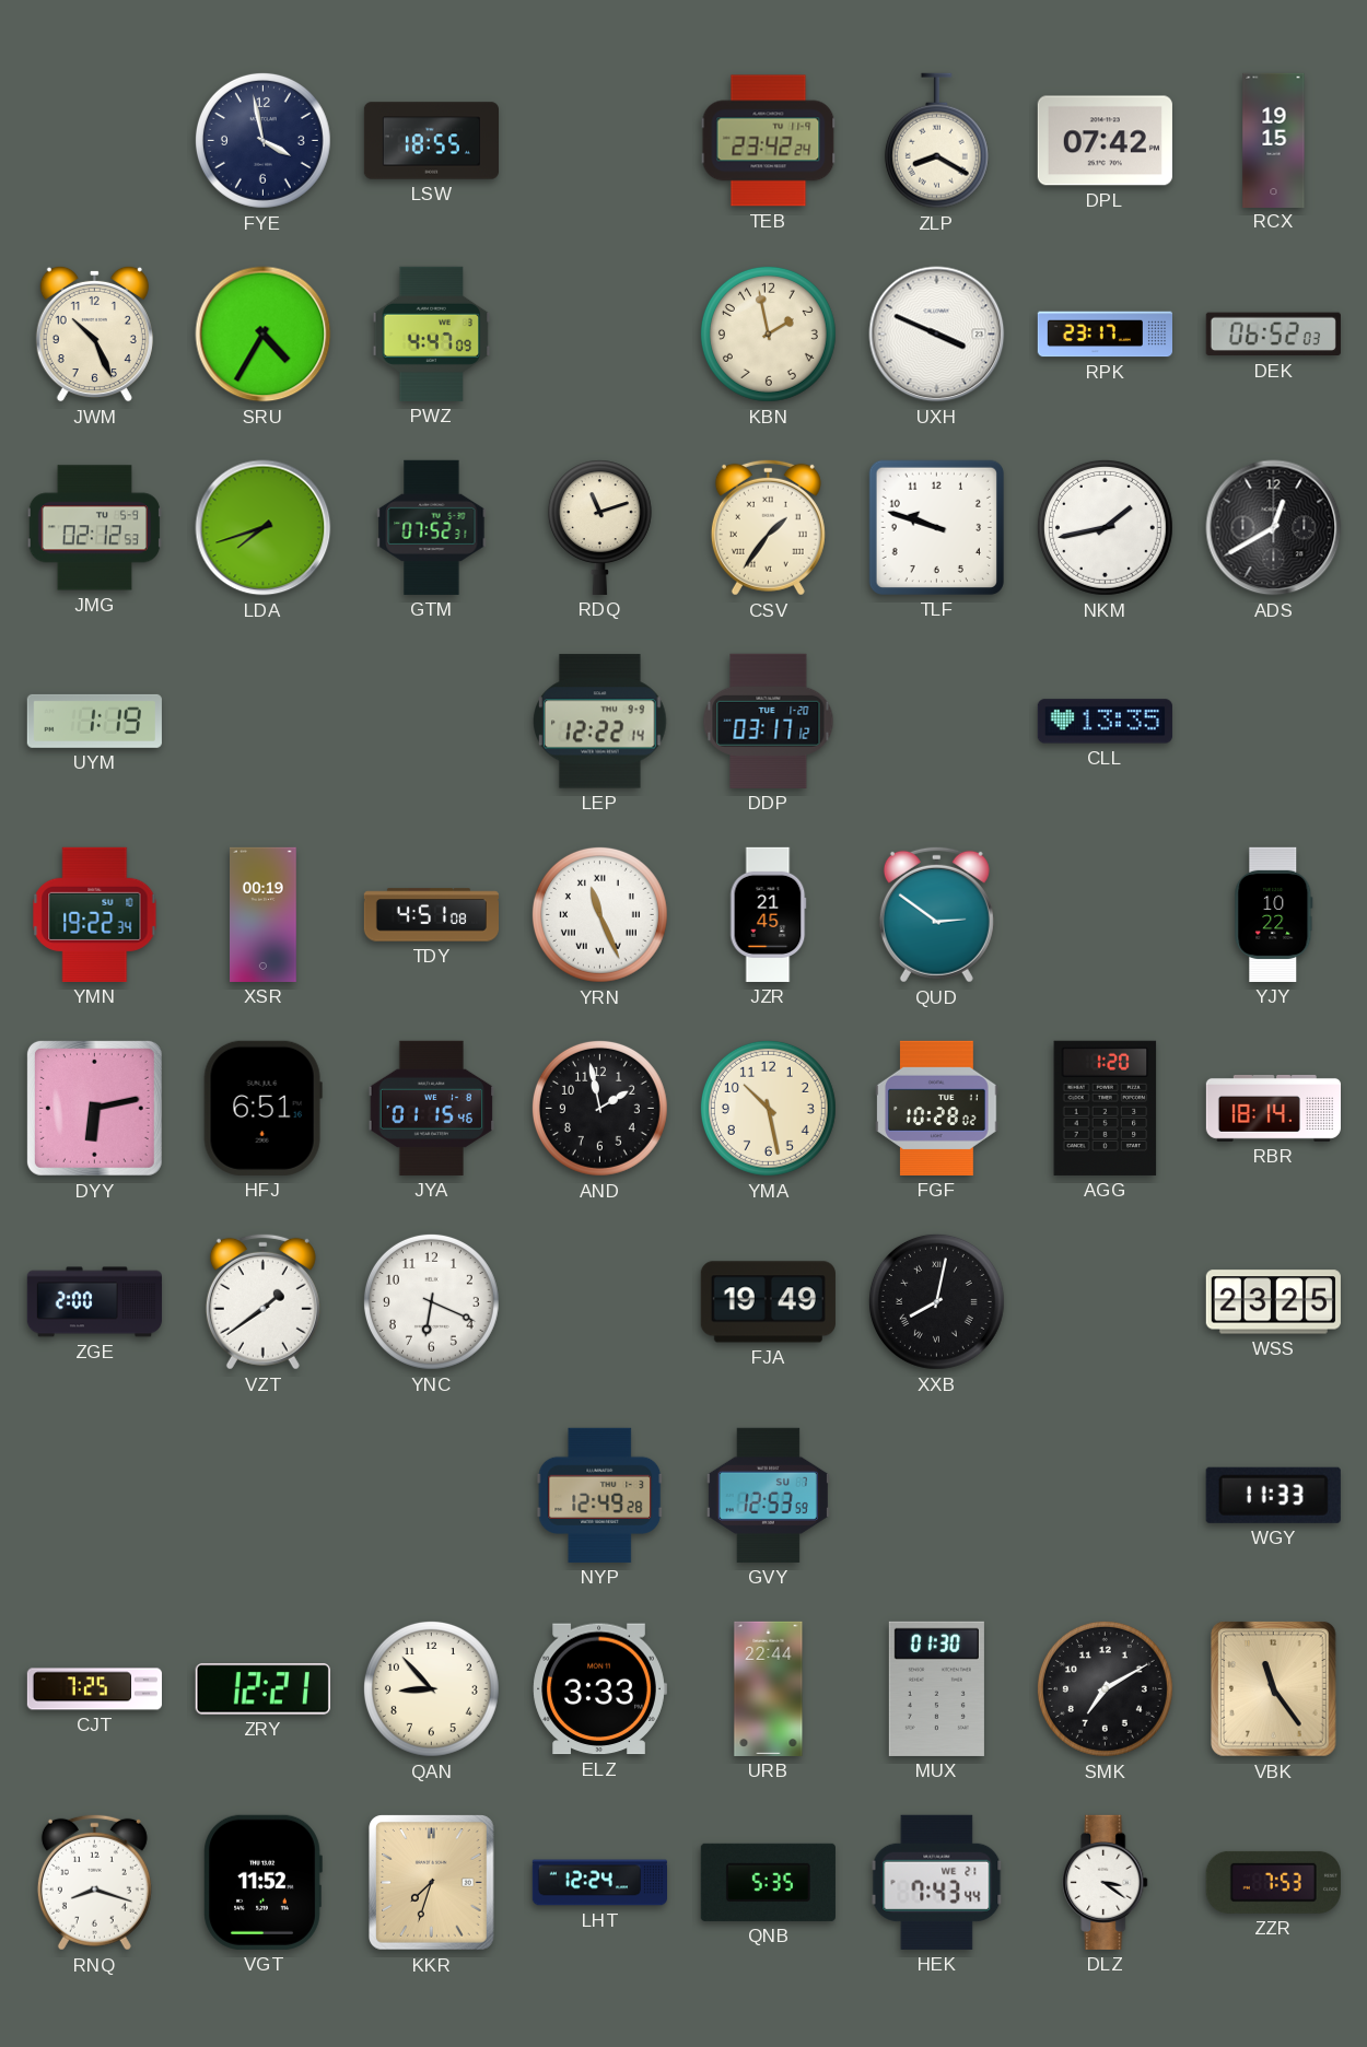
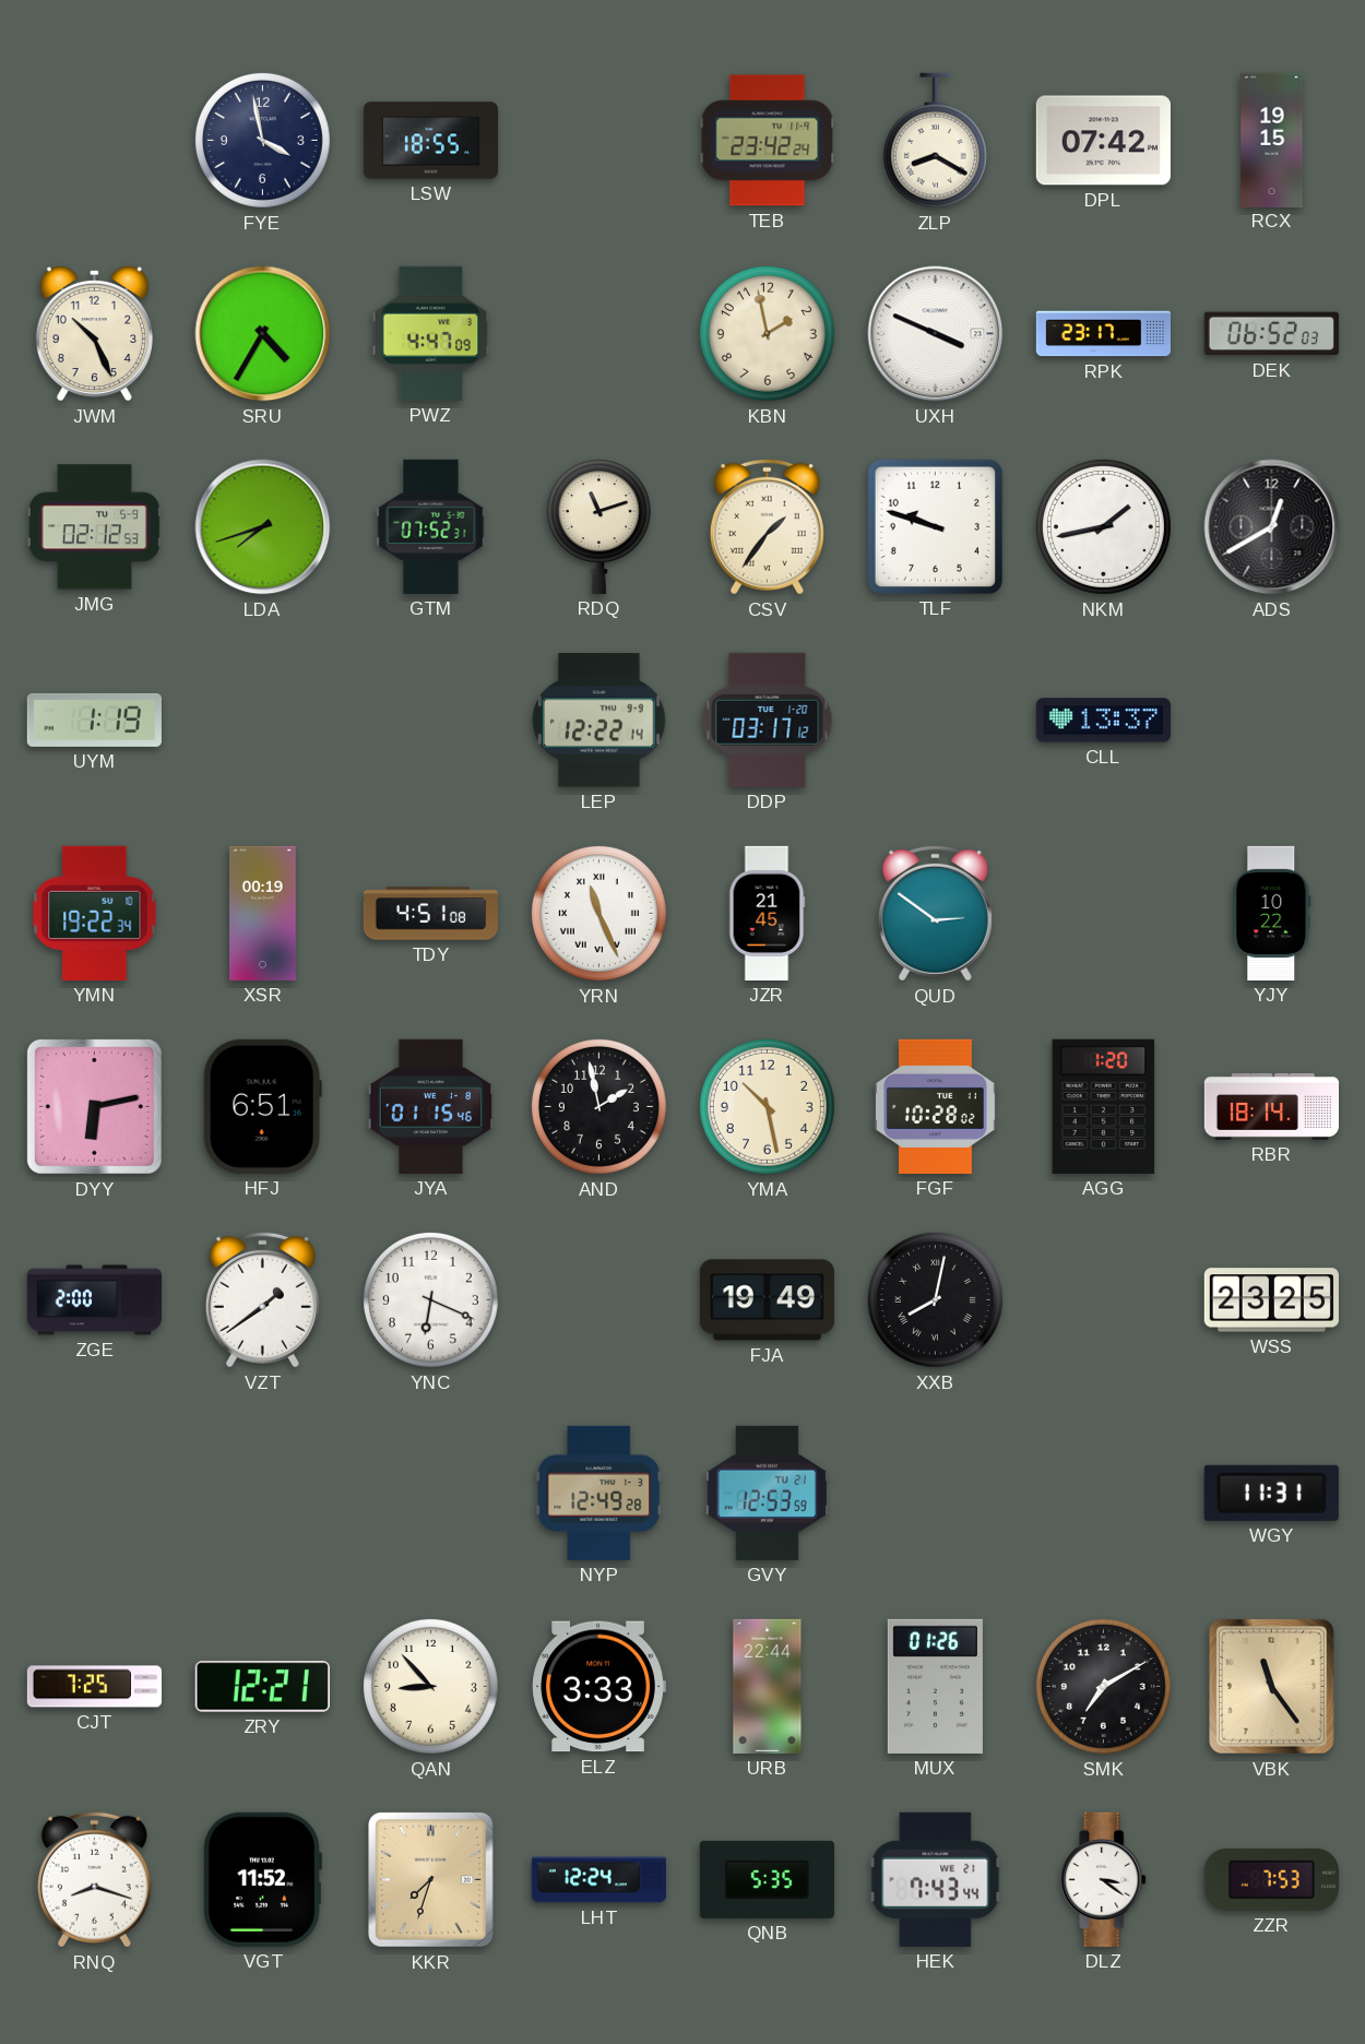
CLL: 13:35 -> 13:37 (1103, 721)
GVY date: SU 7 -> TU 21 (767, 1493)
WGY: 11:33 -> 11:31 (1271, 1493)
MUX: 01:30 -> 01:26 (935, 1686)
